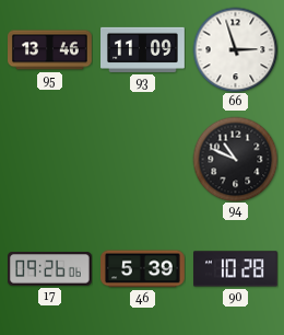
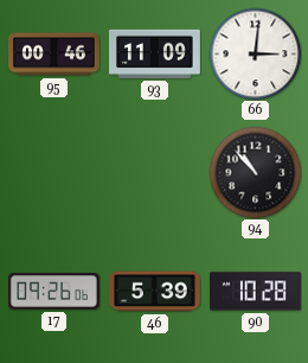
95: 13:46 -> 00:46 (54, 55)
66: 2:57 -> 3:01 (255, 53)
94: 10:49 -> 10:53 (255, 172)
